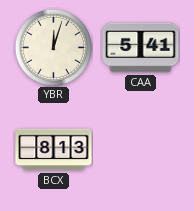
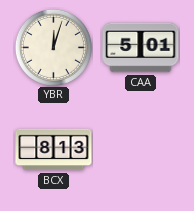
CAA: 5:41 -> 5:01 (141, 48)
